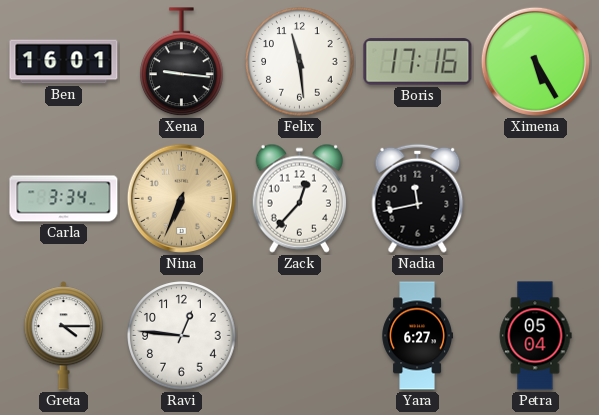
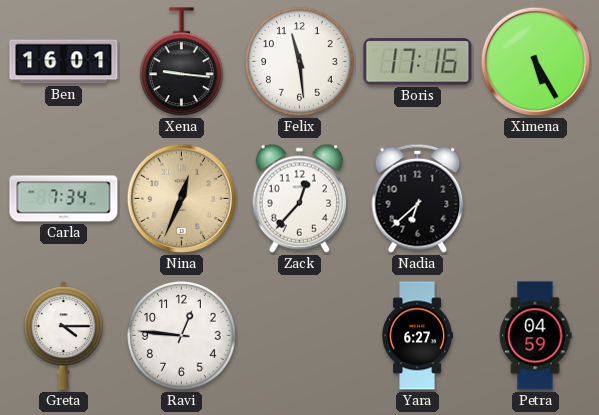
Carla: 3:34 -> 7:34 (64, 199)
Nina: 6:34 -> 12:34 (181, 198)
Nadia: 11:43 -> 6:38 (418, 198)
Petra: 05:04 -> 04:59 (535, 336)
